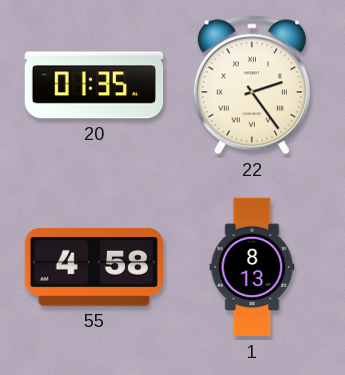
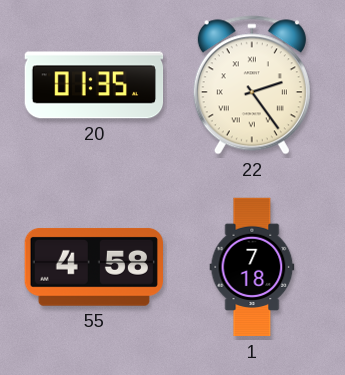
1: 8:13 -> 7:18 (252, 267)
